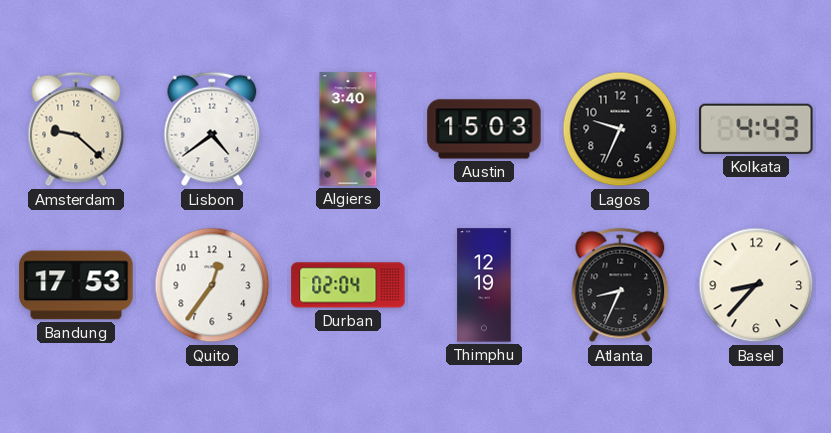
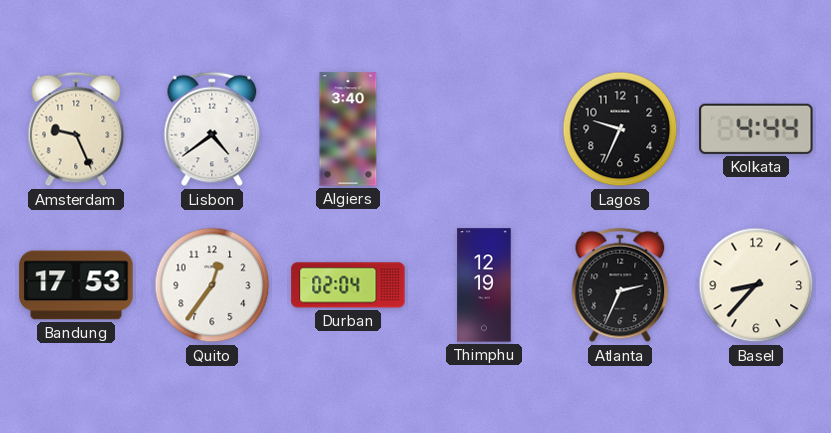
Amsterdam: 9:22 -> 9:26 (76, 129)
Austin: 15:03 -> none (484, 129)
Kolkata: 4:43 -> 4:44 (756, 129)
Atlanta: 8:34 -> 2:34 (620, 285)
